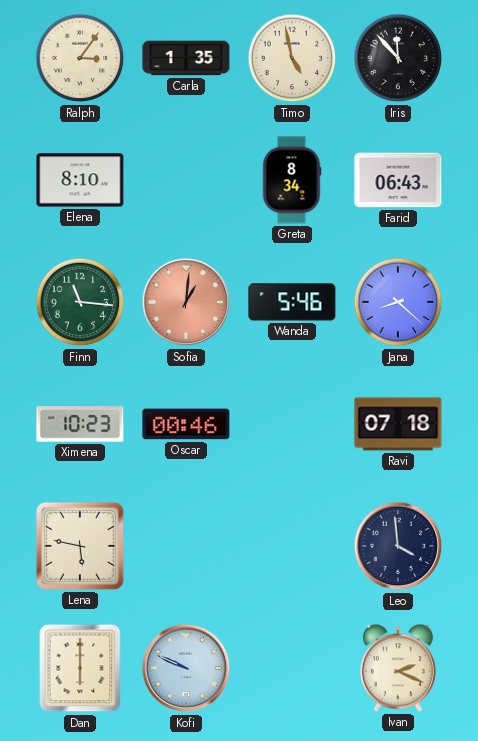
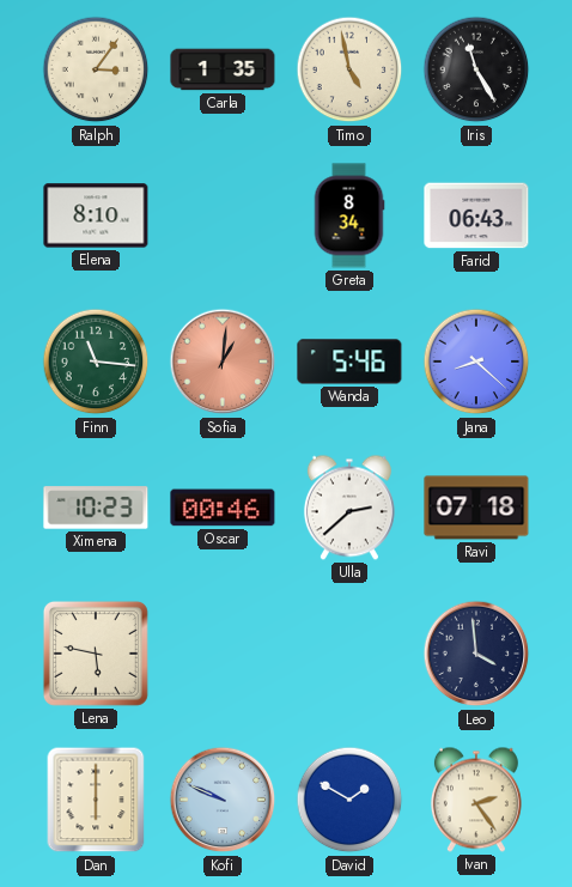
Iris: 11:53 -> 11:25 (476, 69)
Ulla: none -> 2:38 (349, 508)
David: none -> 1:50 (349, 800)
Ivan: 2:19 -> 2:24 (476, 800)
